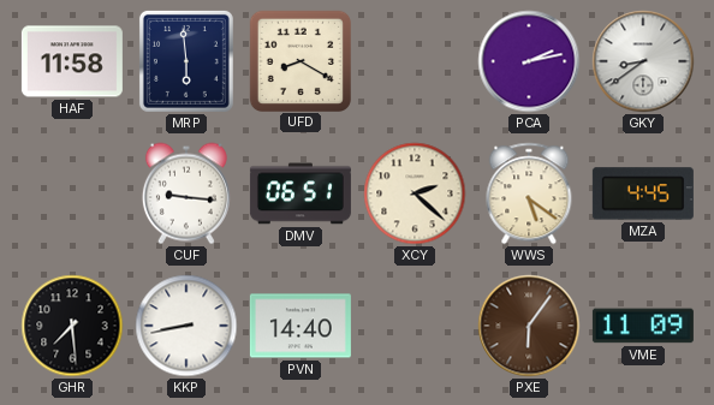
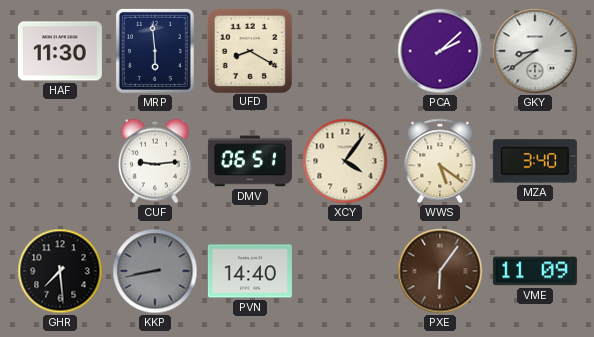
HAF: 11:58 -> 11:30 (60, 51)
PCA: 2:13 -> 2:08 (440, 51)
CUF: 9:16 -> 9:14 (155, 161)
XCY: 2:22 -> 4:06 (345, 161)
MZA: 4:45 -> 3:40 (535, 161)
KKP dial: white -> grey (155, 271)
